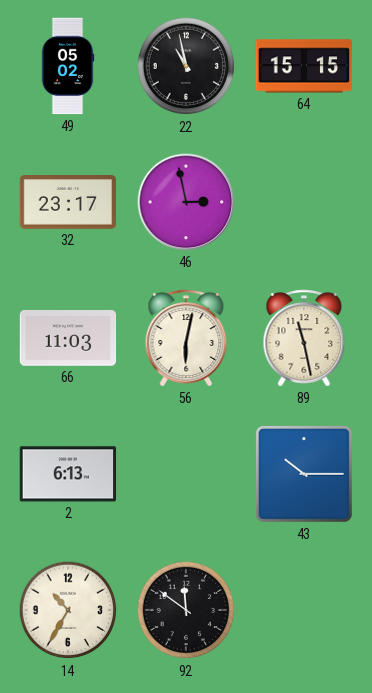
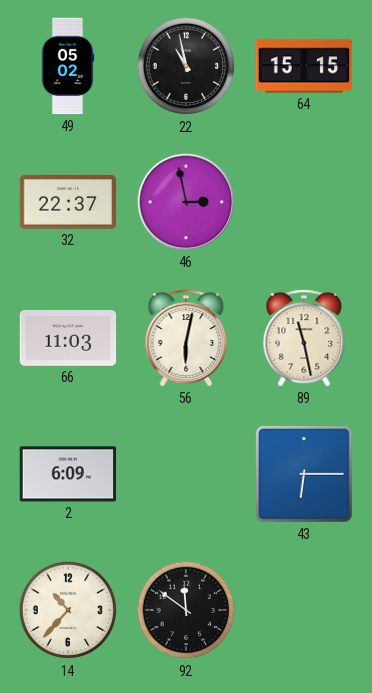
32: 23:17 -> 22:37 (68, 202)
2: 6:13 -> 6:09 (68, 474)
43: 10:15 -> 6:15 (304, 474)
14: 10:35 -> 10:37 (68, 610)
